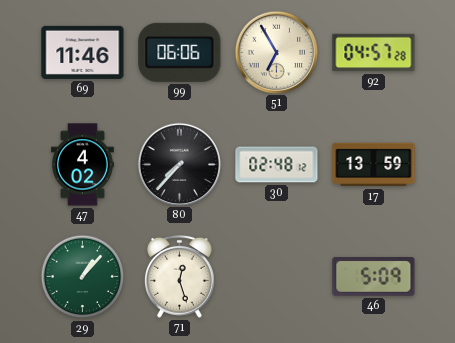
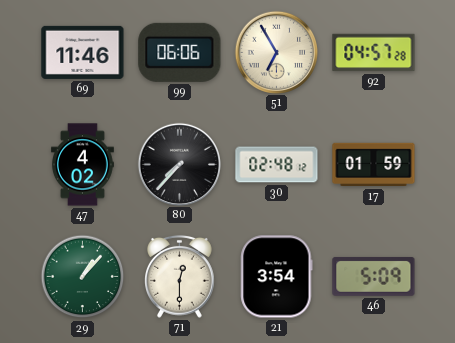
17: 13:59 -> 01:59 (374, 165)
71: 12:27 -> 12:30 (180, 276)
21: none -> 3:54 (277, 277)
